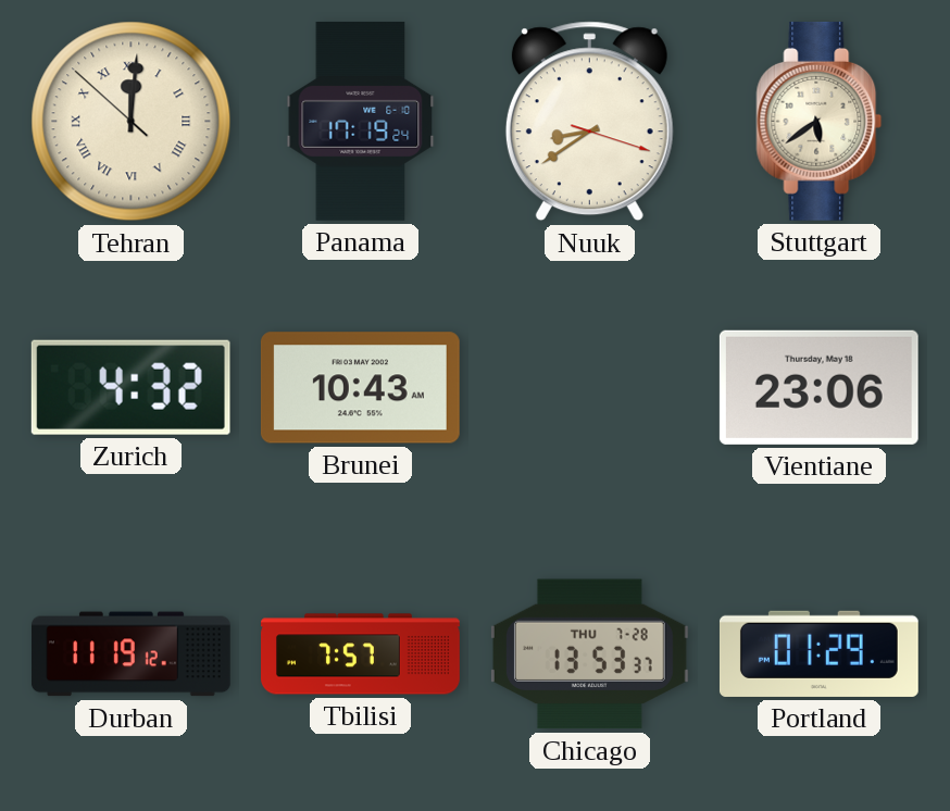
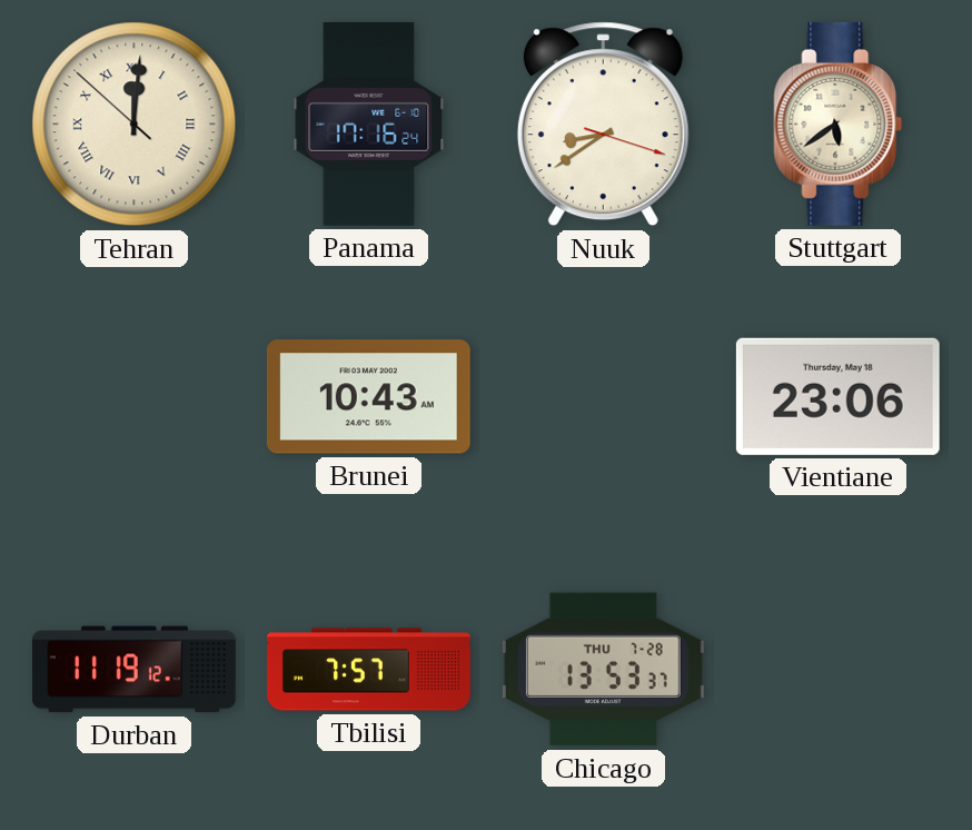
Panama: 17:19 -> 17:16 (369, 123)
Zurich: 4:32 -> none (130, 387)
Portland: 01:29 -> none (818, 653)
